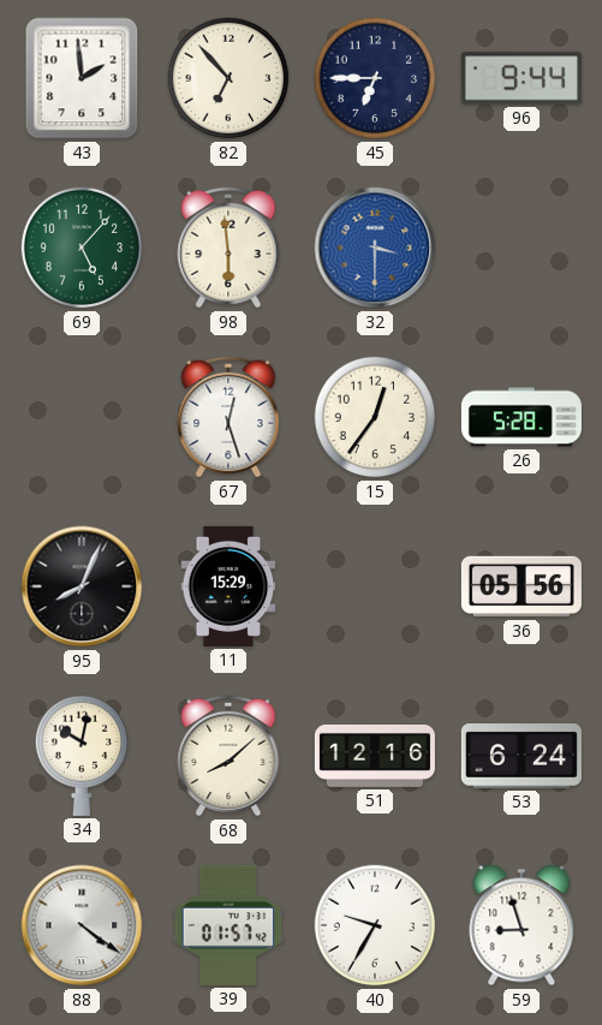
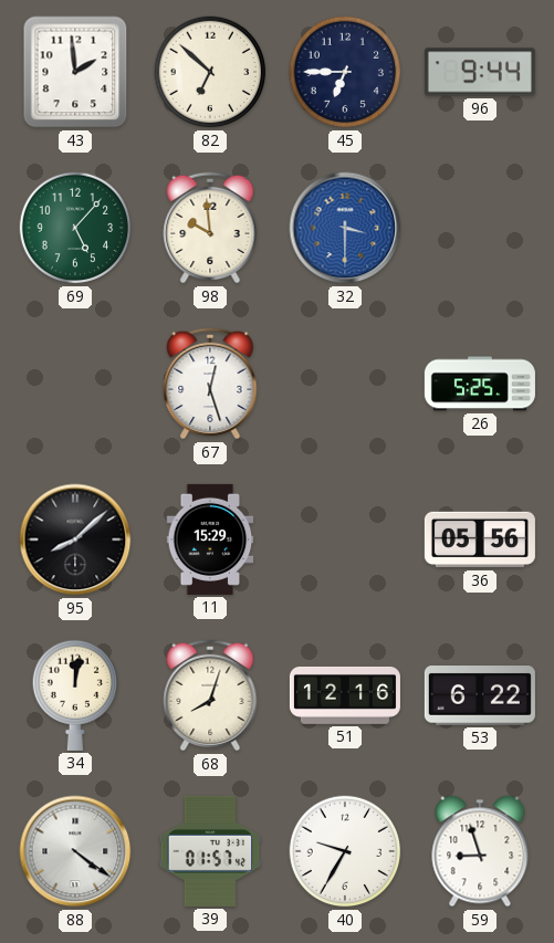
82: 6:53 -> 6:52 (210, 72)
98: 5:59 -> 9:59 (210, 228)
15: 12:36 -> none (375, 417)
26: 5:28 -> 5:25 (480, 384)
95: 8:04 -> 8:08 (75, 539)
34: 10:02 -> 12:02 (74, 695)
68: 8:08 -> 8:03 (210, 695)
53: 6:24 -> 6:22 (480, 695)
